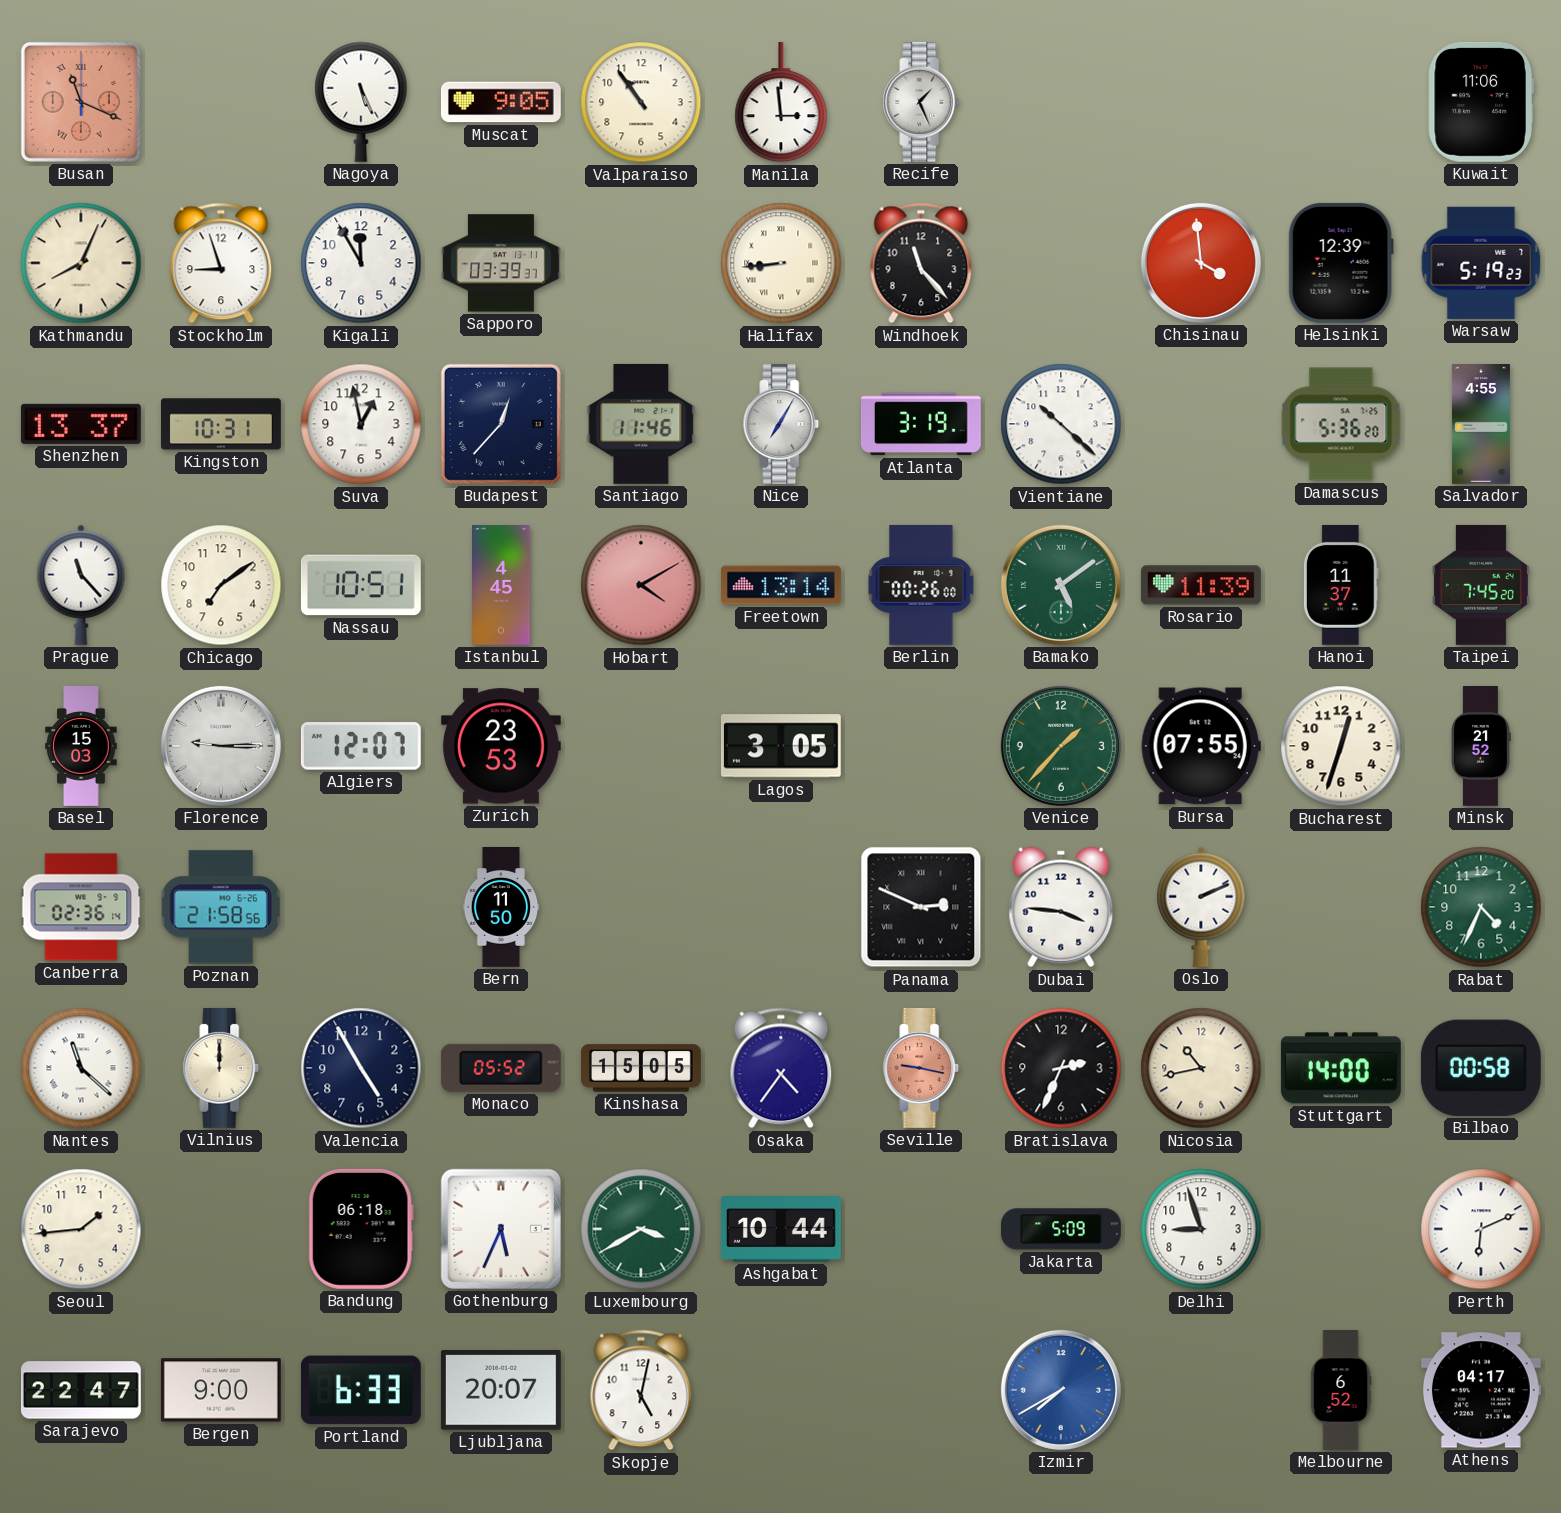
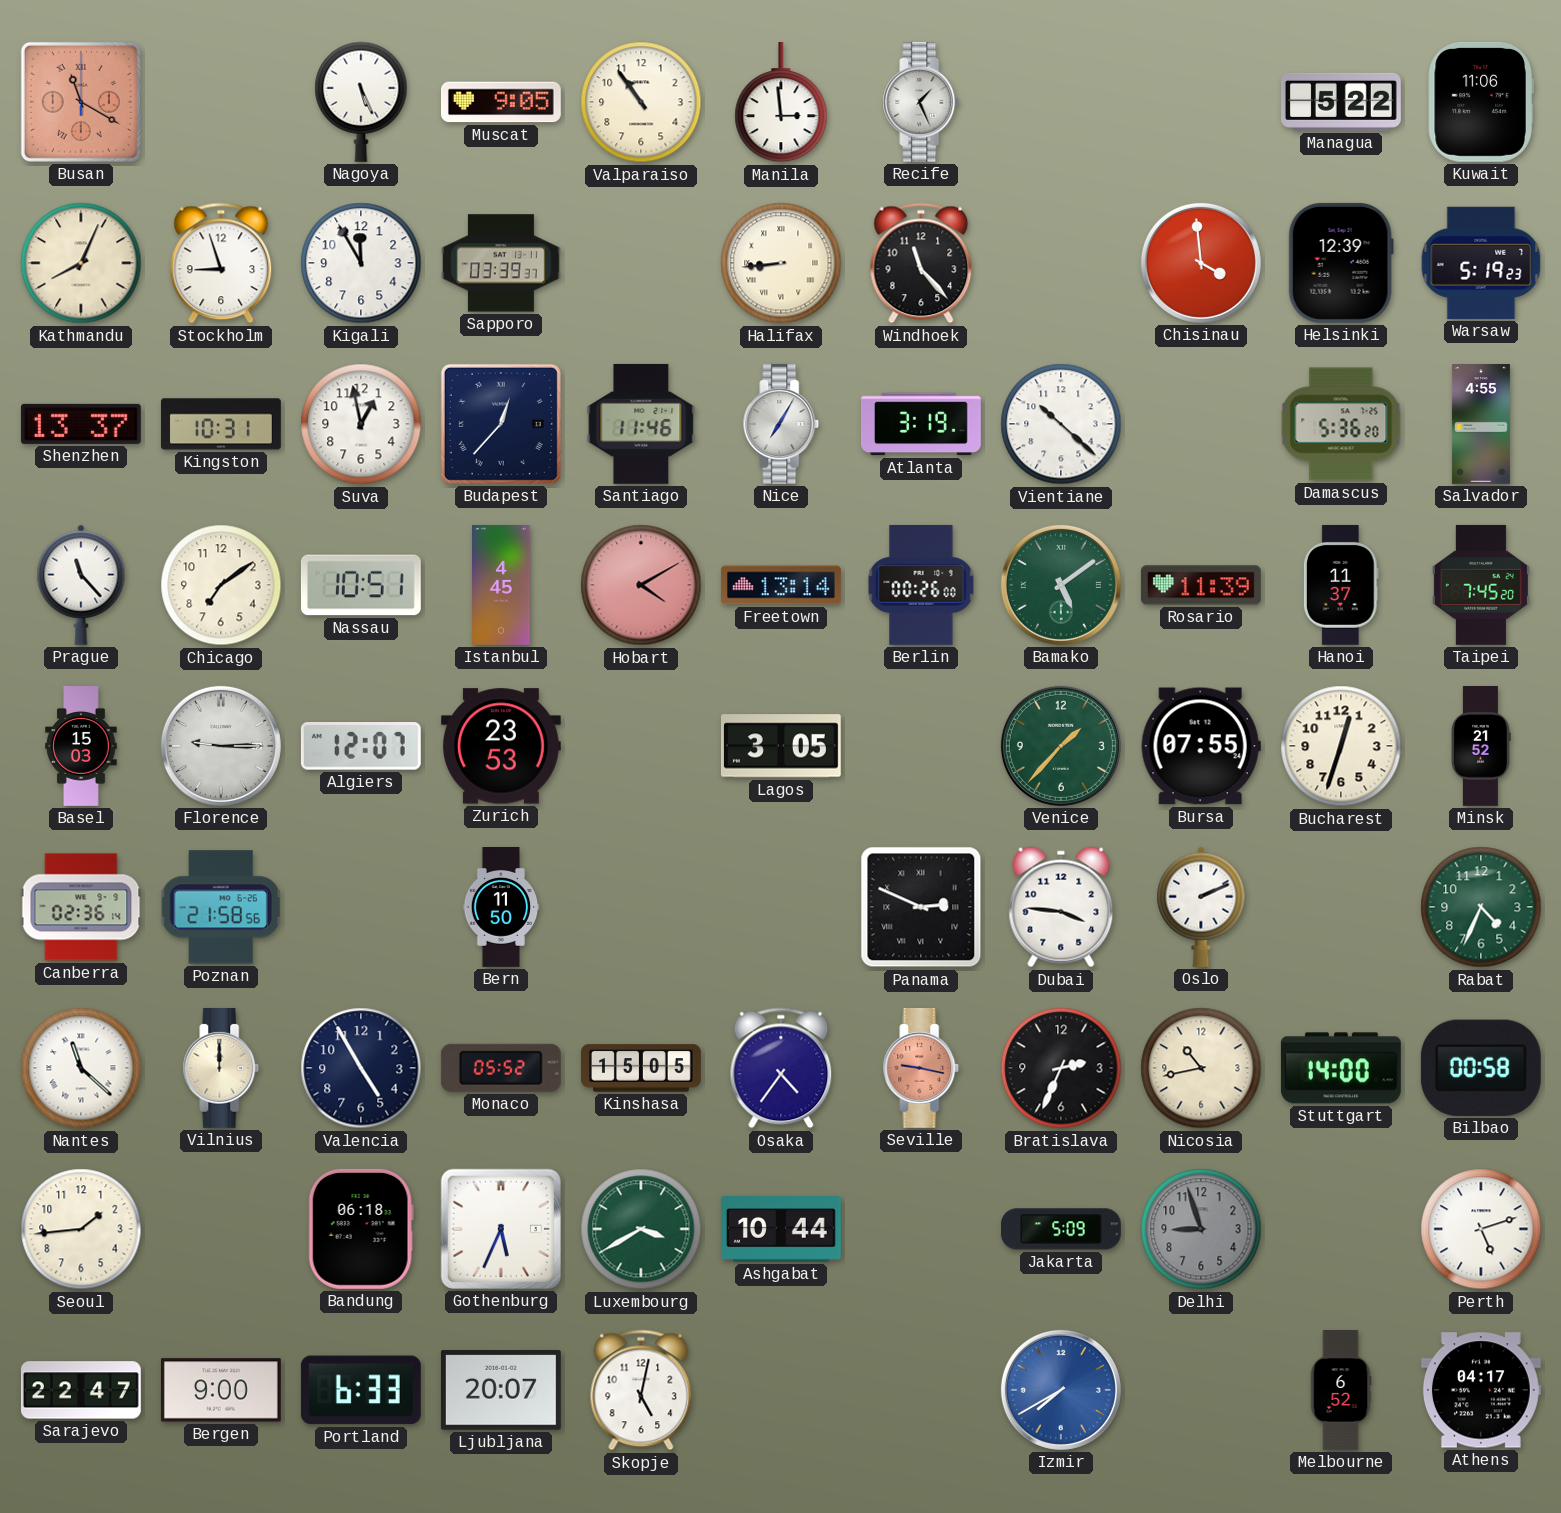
Busan: 11:19 -> 11:20 (81, 102)
Managua: none -> 5:22 (1341, 102)
Delhi dial: white -> grey (1201, 1229)
Perth: 6:11 -> 5:12 (1481, 1229)
